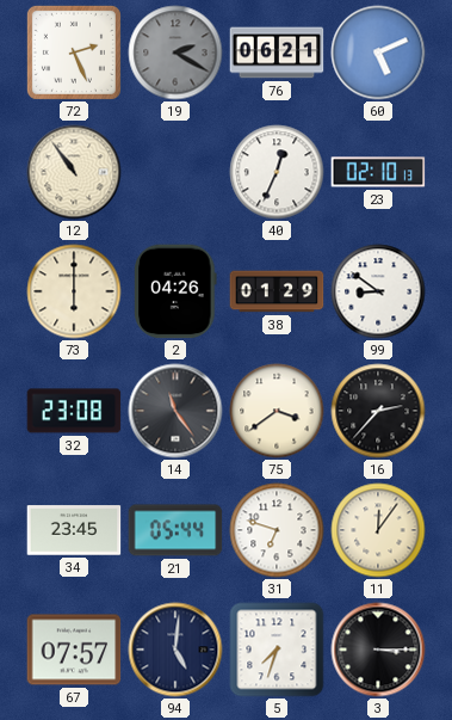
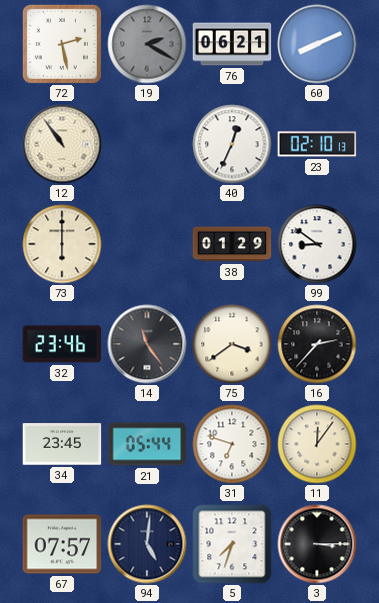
72: 2:26 -> 2:28 (62, 44)
60: 5:11 -> 8:11 (317, 44)
2: 04:26 -> none (175, 291)
32: 23:08 -> 23:46 (62, 344)
